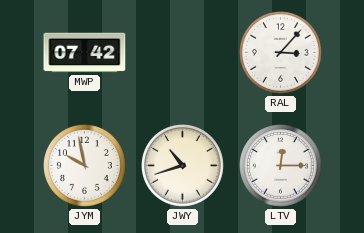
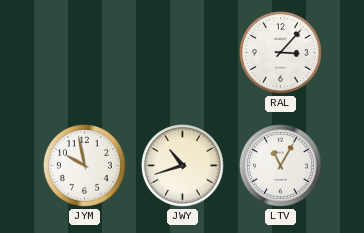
MWP: 07:42 -> none (85, 53)
LTV: 12:15 -> 11:05 (281, 166)
